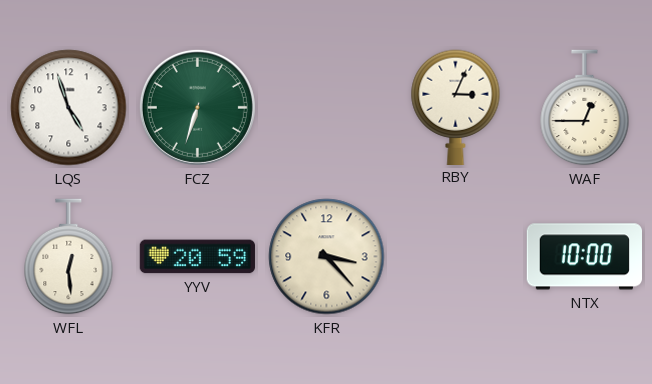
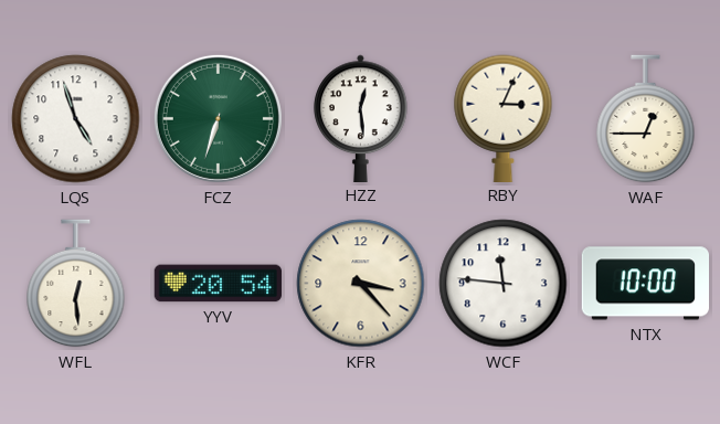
HZZ: none -> 12:29 (361, 118)
YYV: 20:59 -> 20:54 (218, 284)
WCF: none -> 11:46 (504, 284)
